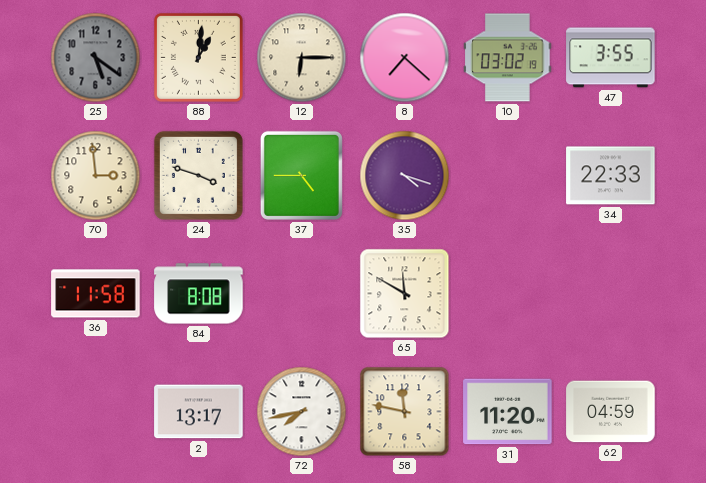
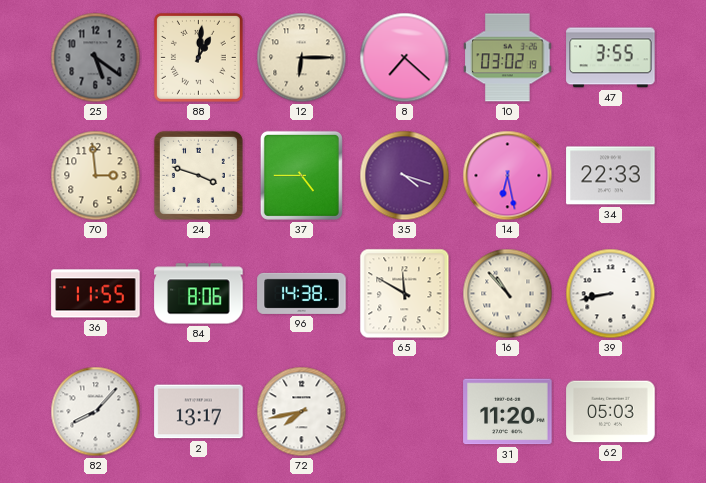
14: none -> 6:28 (508, 176)
36: 11:58 -> 11:55 (96, 294)
84: 8:08 -> 8:06 (199, 294)
96: none -> 14:38 (302, 293)
16: none -> 10:53 (508, 294)
39: none -> 8:43 (611, 294)
82: none -> 8:07 (96, 412)
58: 11:47 -> none (405, 412)
62: 04:59 -> 05:03 (611, 412)
